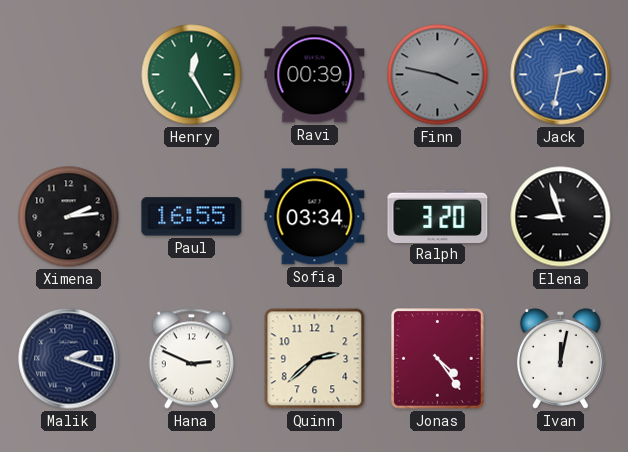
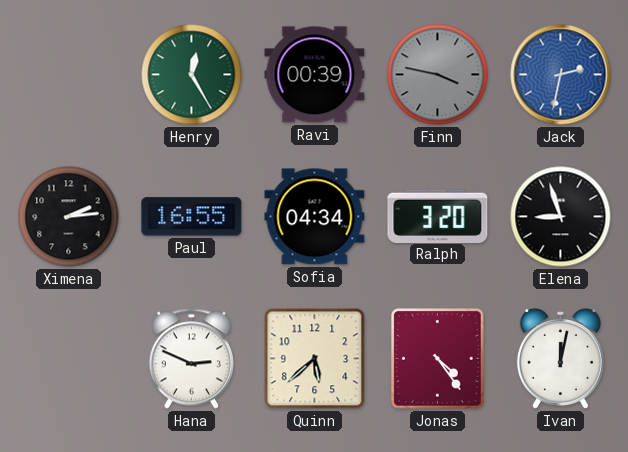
Sofia: 03:34 -> 04:34 (315, 217)
Malik: 2:18 -> none (69, 359)
Quinn: 2:38 -> 5:38 (315, 359)
